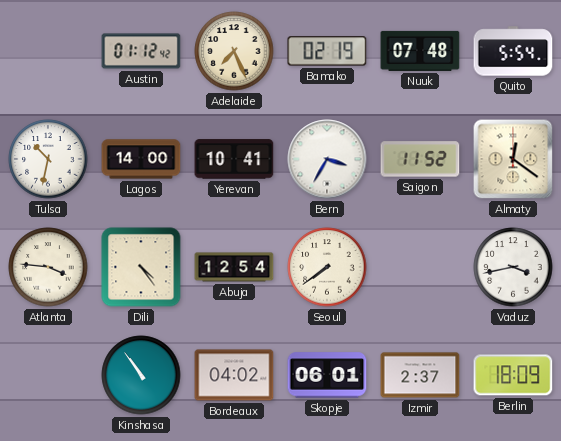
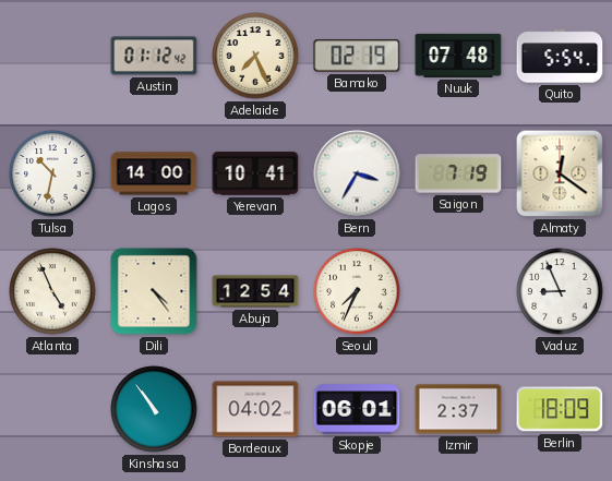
Saigon: 11:52 -> 7:19 (458, 173)
Atlanta: 3:46 -> 4:56 (52, 291)
Seoul: 7:39 -> 7:34 (357, 291)
Vaduz: 3:43 -> 8:56 (560, 291)
